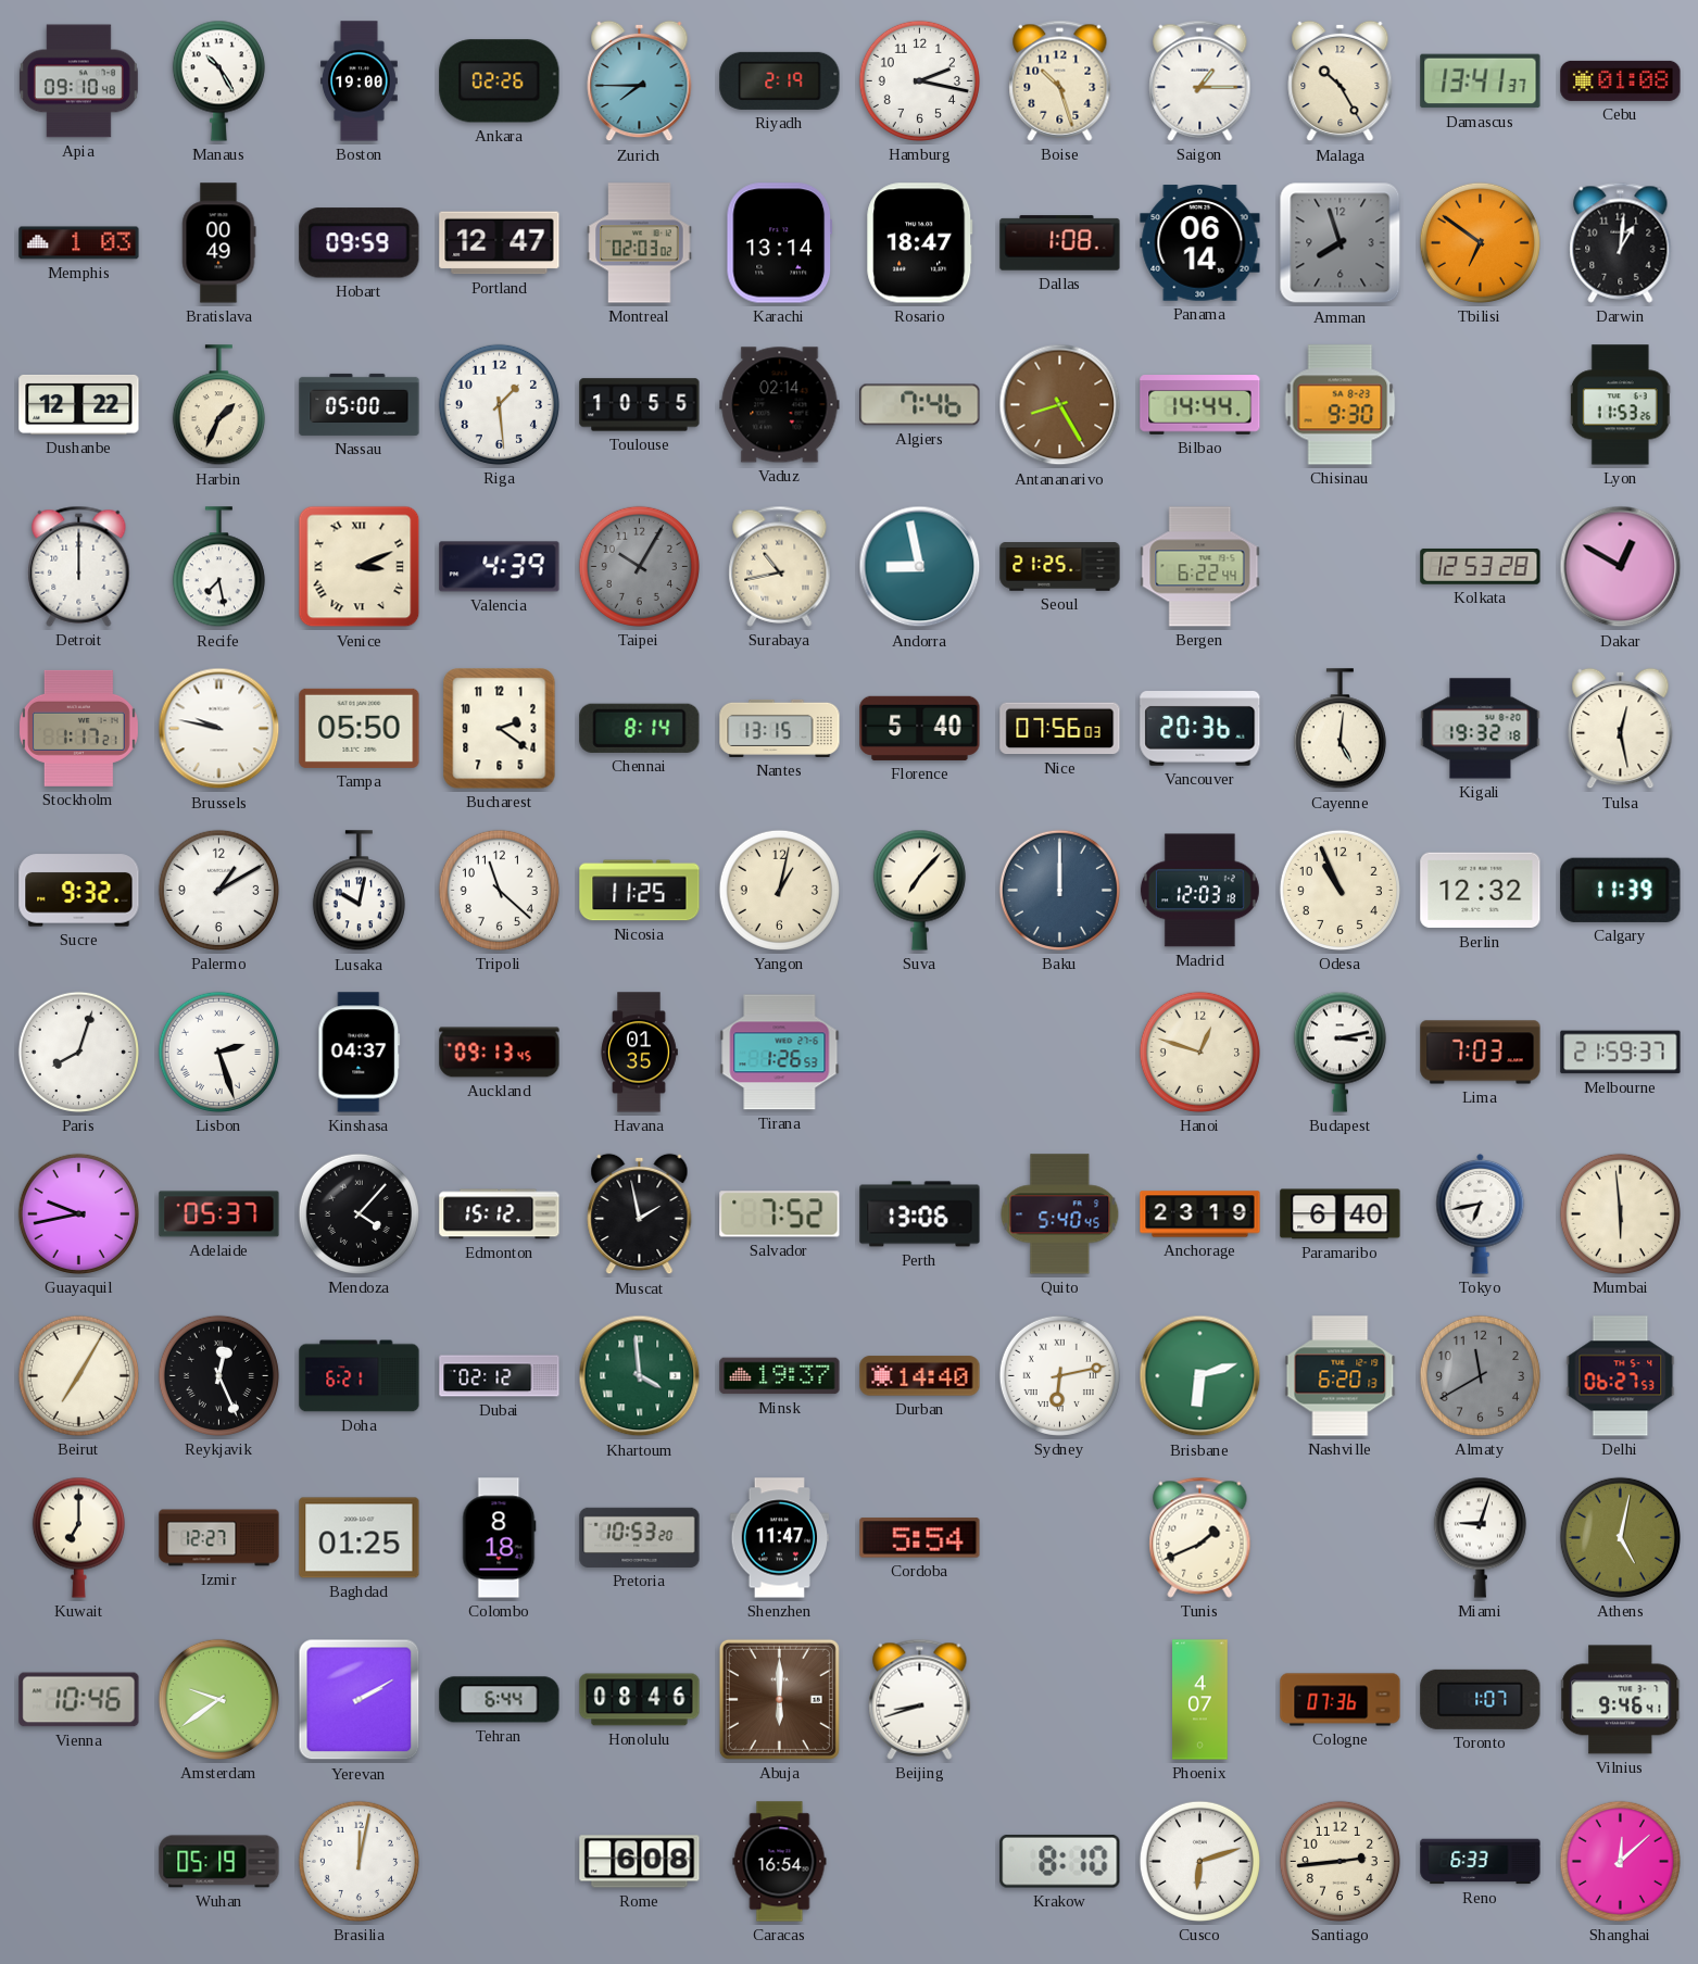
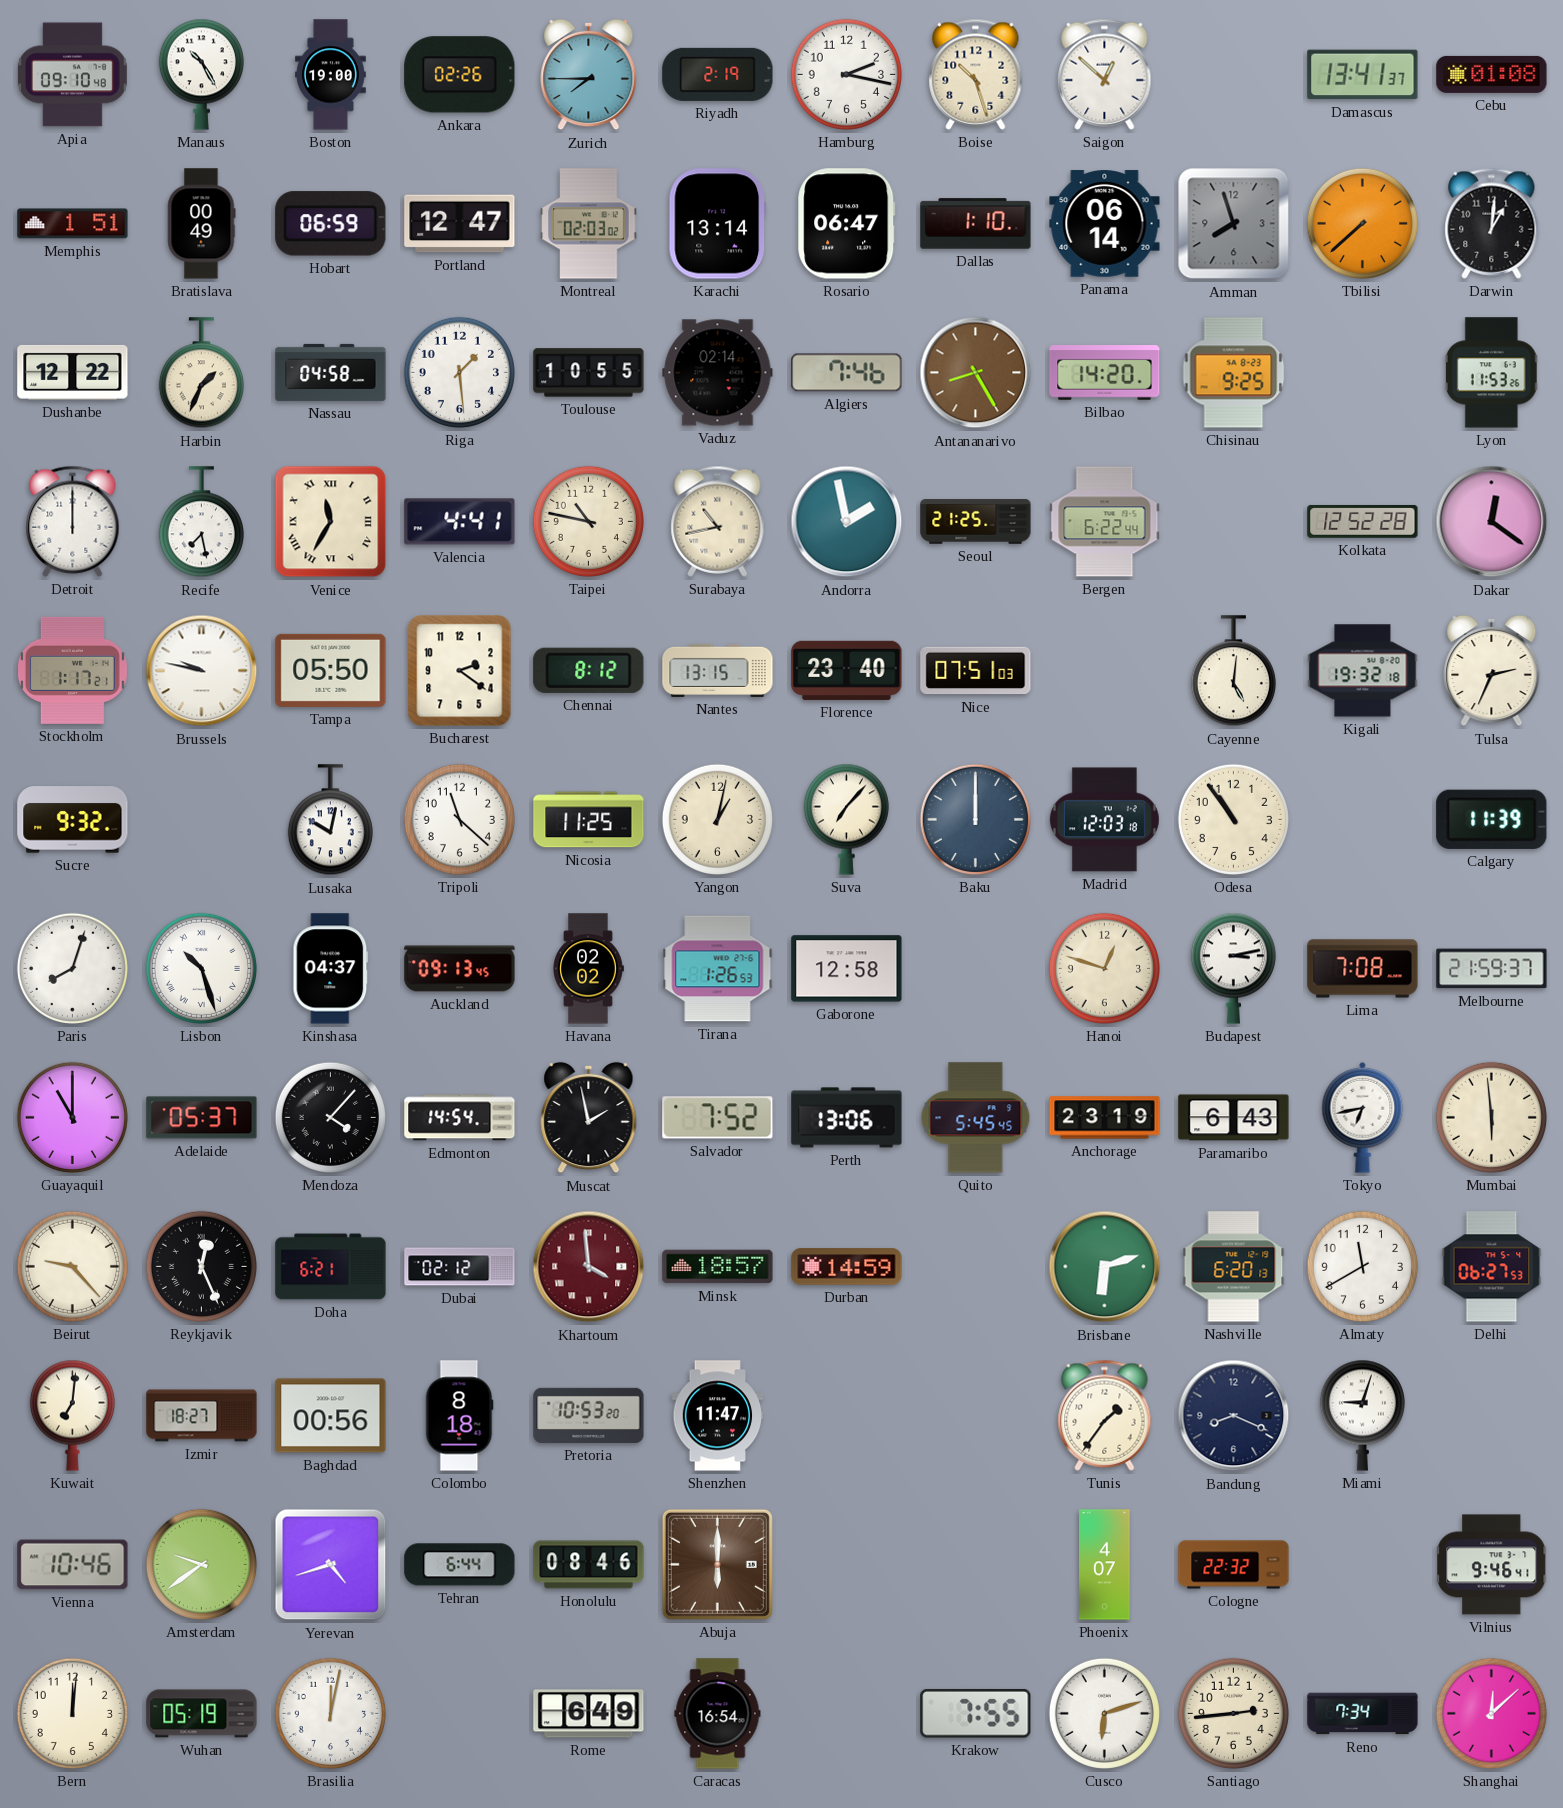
Saigon: 1:15 -> 12:52 (1105, 74)
Malaga: 10:25 -> none (1341, 81)
Memphis: 1:03 -> 1:51 (73, 224)
Hobart: 09:59 -> 06:59 (331, 224)
Rosario: 18:47 -> 06:47 (847, 224)
Dallas: 1:08 -> 1:10 (976, 224)
Tbilisi: 6:51 -> 7:38 (1362, 223)
Nassau: 05:00 -> 04:58 (331, 372)
Bilbao: 14:44 -> 14:20 (1105, 373)
Chisinau: 9:30 -> 9:25 (1234, 373)
Venice: 3:11 -> 11:35 (331, 522)
Valencia: 4:39 -> 4:41 (460, 522)
Taipei: 10:05 -> 10:47 (588, 521)
Taipei dial: grey -> cream (588, 521)
Andorra: 8:58 -> 1:58 (847, 522)
Kolkata: 12:53 -> 12:52 (1363, 521)
Dakar: 12:50 -> 12:21 (1492, 522)
Chennai: 8:14 -> 8:12 (589, 670)
Florence: 5:40 -> 23:40 (847, 670)
Nice: 07:56 -> 07:51 (976, 671)
Vancouver: 20:36 -> none (1200, 729)
Tulsa: 12:28 -> 2:34 (1492, 671)
Palermo: 1:10 -> none (218, 890)
Odesa: 10:56 -> 10:54 (1233, 819)
Berlin: 12:32 -> none (1481, 891)
Lisbon: 2:27 -> 10:27 (201, 968)
Havana: 01:35 -> 02:02 (588, 969)
Gaborone: none -> 12:58 (847, 969)
Lima: 7:03 -> 7:08 (1363, 969)
Guayaquil: 9:43 -> 11:00 (72, 1117)
Edmonton: 15:12 -> 14:54 (460, 1118)
Quito: 5:40 -> 5:45 (976, 1118)
Paramaribo: 6:40 -> 6:43 (1234, 1118)
Beirut: 7:05 -> 9:23 (72, 1266)
Khartoum dial: green -> burgundy (589, 1267)
Minsk: 19:37 -> 18:57 (718, 1267)
Durban: 14:40 -> 14:59 (847, 1267)
Sydney: 6:13 -> none (1059, 1375)
Almaty dial: grey -> white (1362, 1266)
Kuwait: 7:00 -> 7:01 (72, 1415)
Izmir: 12:27 -> 18:27 (202, 1416)
Baghdad: 01:25 -> 00:56 (331, 1416)
Cordoba: 5:54 -> none (920, 1538)
Tunis: 1:41 -> 1:36 (1105, 1415)
Bandung: none -> 8:19 (1234, 1416)
Athens: 5:02 -> none (1620, 1537)
Yerevan: 2:10 -> 4:42 (331, 1565)
Beijing: 8:42 -> none (920, 1699)
Cologne: 07:36 -> 22:32 (1234, 1565)
Toronto: 1:07 -> none (1481, 1699)
Bern: none -> 12:01 (72, 1713)
Rome: 6:08 -> 6:49 (589, 1714)
Krakow: 8:10 -> 7:55 (976, 1713)
Reno: 6:33 -> 7:34 (1363, 1714)
